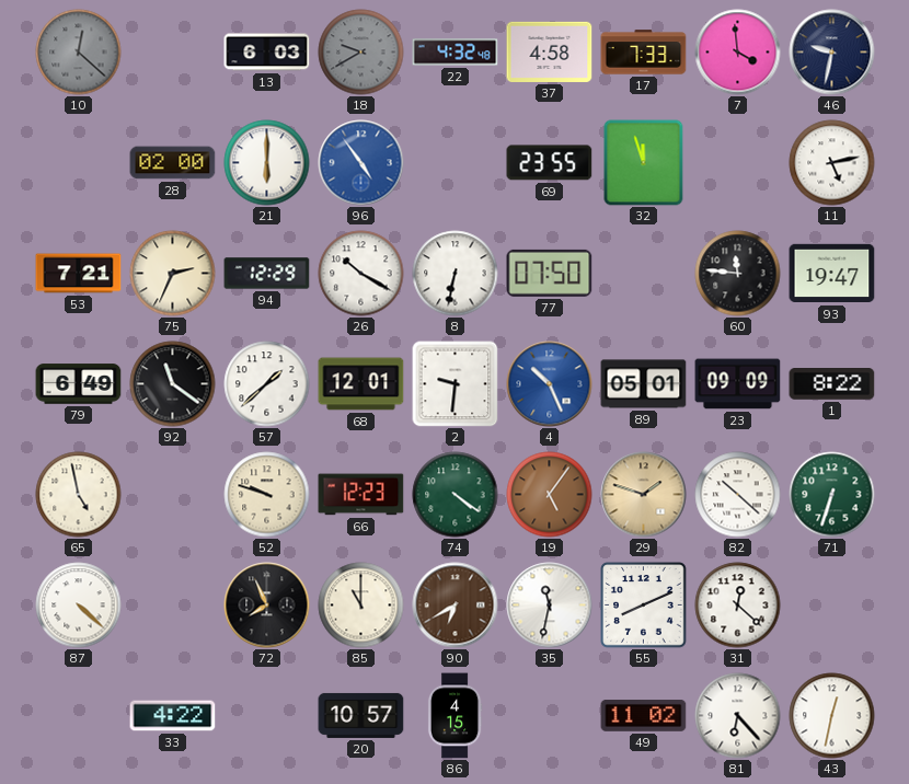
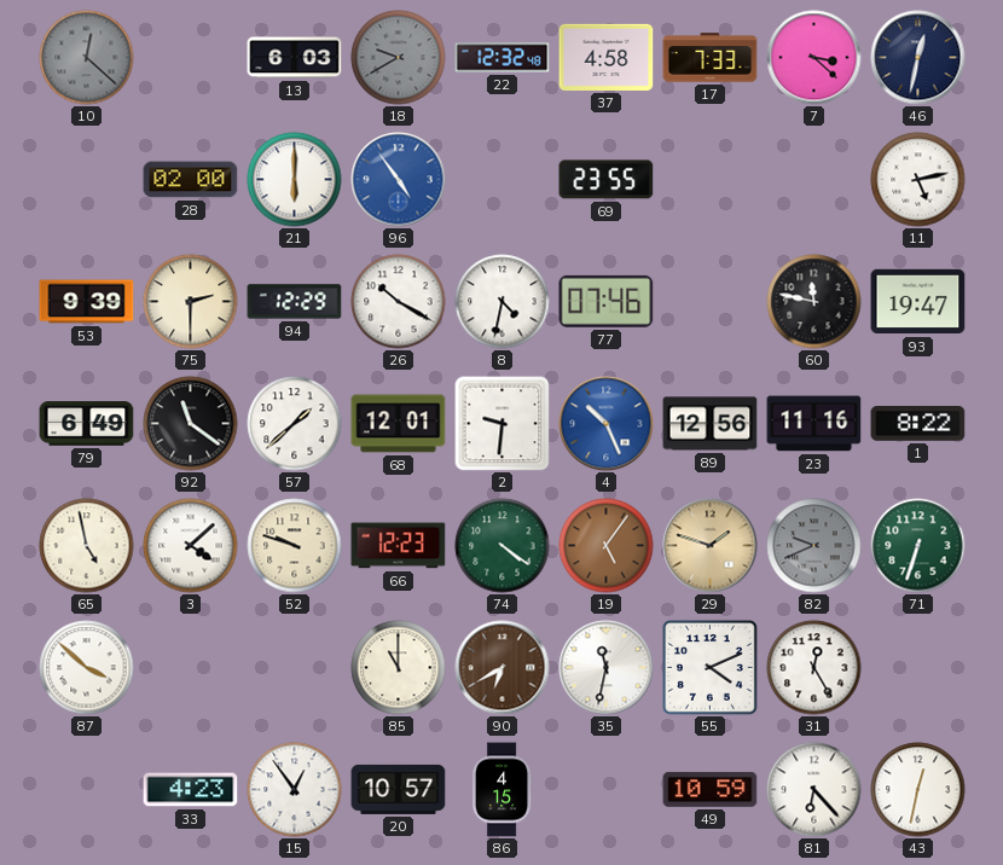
22: 4:32 -> 12:32 (503, 58)
7: 3:59 -> 3:22 (814, 58)
46: 9:32 -> 12:32 (918, 58)
32: 11:57 -> none (644, 163)
53: 7:21 -> 9:39 (87, 302)
75: 2:34 -> 2:30 (191, 302)
8: 6:32 -> 4:32 (503, 302)
77: 07:50 -> 07:46 (607, 301)
60: 11:46 -> 11:47 (814, 302)
89: 05:01 -> 12:56 (711, 424)
23: 09:09 -> 11:16 (814, 424)
3: none -> 4:08 (191, 546)
82: 10:22 -> 9:41 (814, 546)
82 dial: white -> grey (814, 546)
87: 4:22 -> 3:52 (87, 668)
72: 7:56 -> none (267, 606)
55: 8:11 -> 4:11 (711, 668)
31: 12:22 -> 12:25 (814, 668)
33: 4:22 -> 4:23 (191, 790)
15: none -> 12:54 (295, 790)
49: 11:02 -> 10:59 (711, 790)
